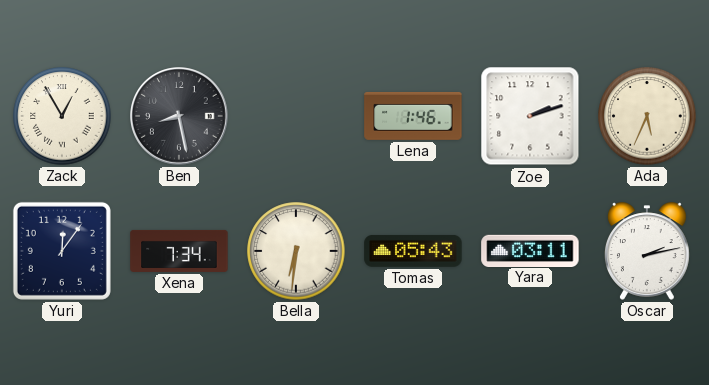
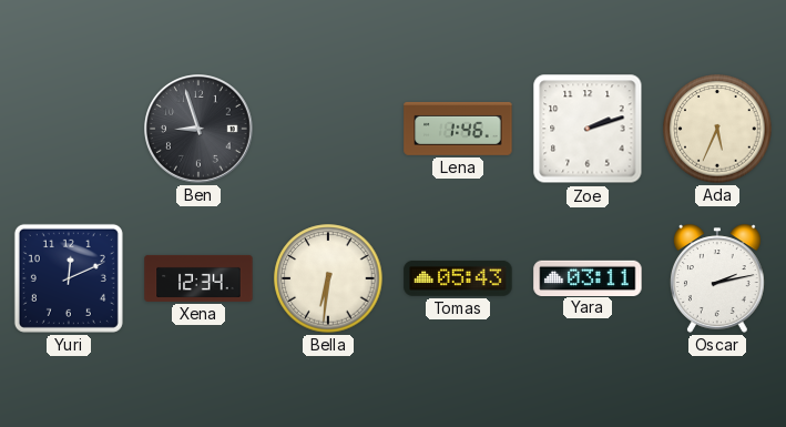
Zack: 12:55 -> none (62, 116)
Ben: 8:28 -> 8:57 (200, 130)
Yuri: 12:06 -> 12:11 (69, 278)
Xena: 7:34 -> 12:34 (198, 278)
